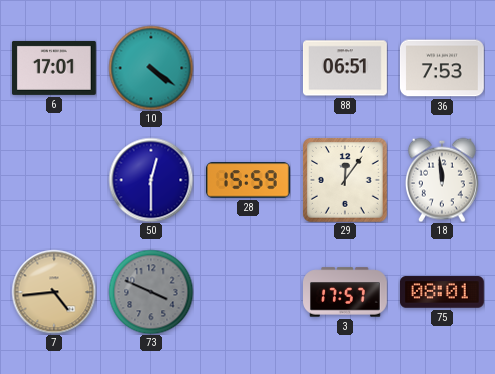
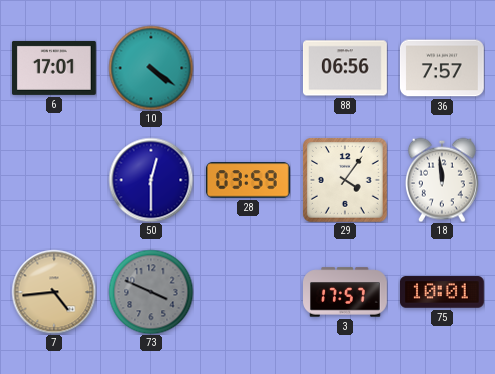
88: 06:51 -> 06:56 (346, 68)
36: 7:53 -> 7:57 (442, 68)
28: 15:59 -> 03:59 (249, 180)
29: 12:06 -> 4:06 (345, 180)
75: 08:01 -> 10:01 (442, 292)
